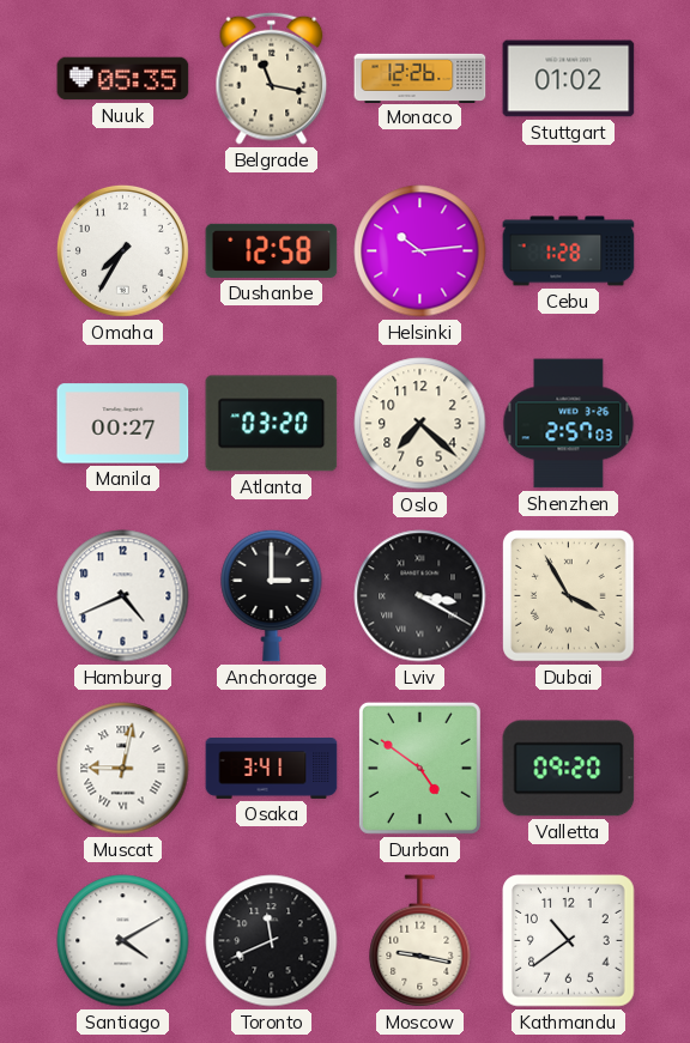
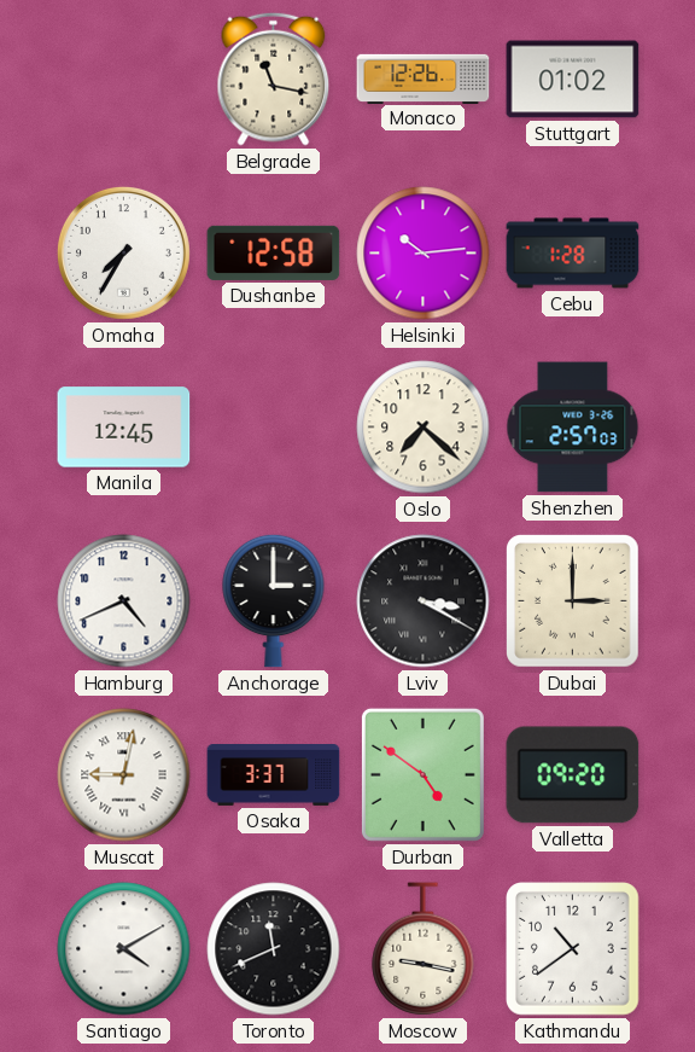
Nuuk: 05:35 -> none (123, 79)
Manila: 00:27 -> 12:45 (124, 428)
Atlanta: 03:20 -> none (272, 424)
Dubai: 3:55 -> 3:00 (573, 601)
Osaka: 3:41 -> 3:37 (274, 775)
